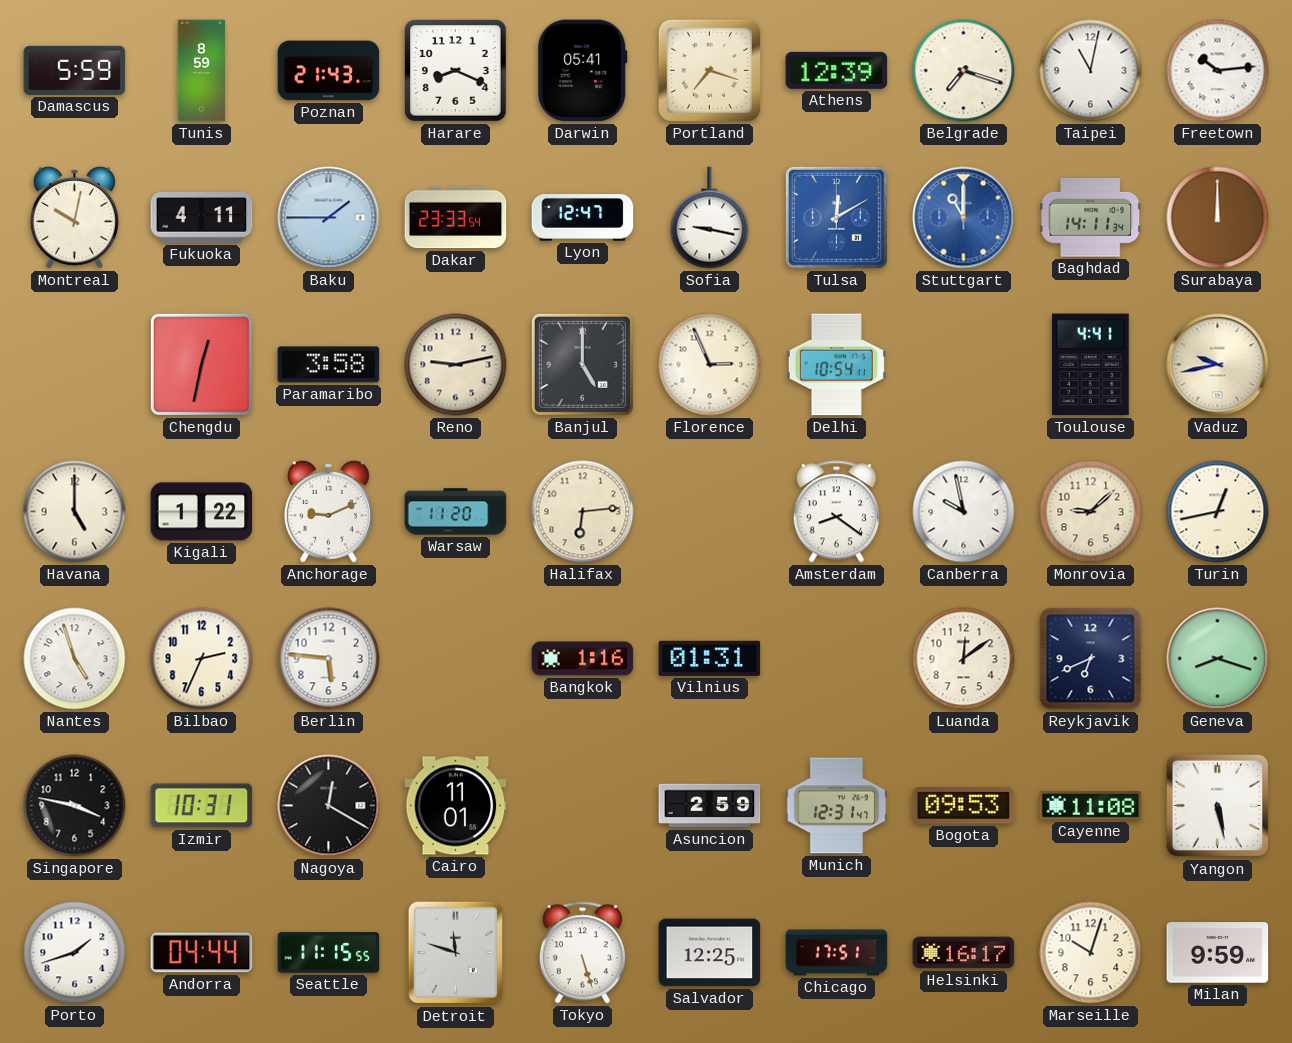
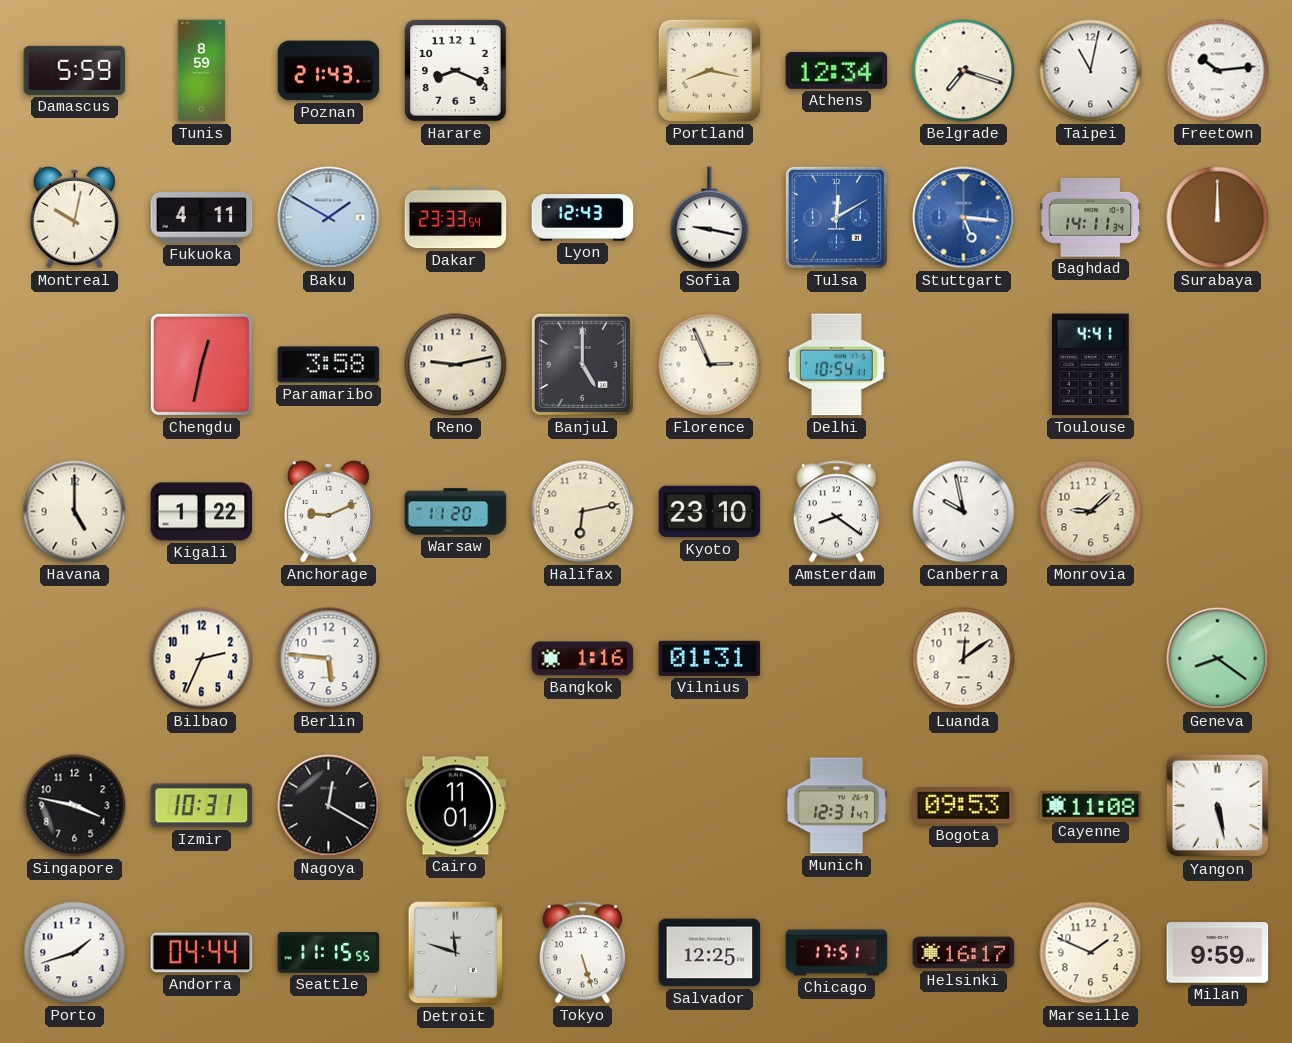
Darwin: 05:41 -> none (583, 71)
Portland: 7:18 -> 8:17 (709, 70)
Athens: 12:39 -> 12:34 (837, 70)
Baku: 1:45 -> 1:50 (329, 218)
Lyon: 12:47 -> 12:43 (583, 218)
Stuttgart: 11:00 -> 5:16 (964, 218)
Vaduz: 9:43 -> none (1218, 365)
Halifax: 6:14 -> 6:13 (583, 512)
Kyoto: none -> 23:10 (710, 512)
Turin: 12:43 -> none (1218, 512)
Nantes: 4:57 -> none (75, 659)
Reykjavik: 6:41 -> none (1091, 659)
Geneva: 8:18 -> 8:21 (1218, 659)
Asuncion: 2:59 -> none (710, 806)
Marseille: 10:03 -> 1:49 (1091, 953)
